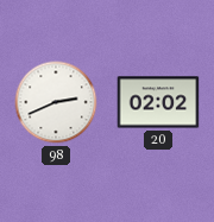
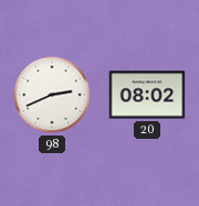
20: 02:02 -> 08:02 (147, 95)
